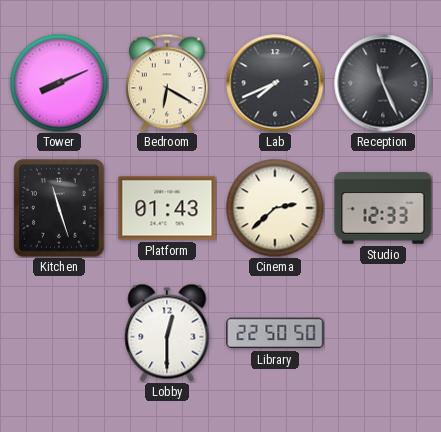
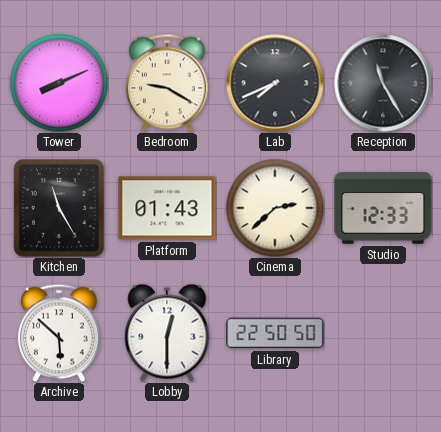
Bedroom: 6:20 -> 9:20 (167, 83)
Reception: 11:26 -> 11:25 (383, 83)
Kitchen: 11:27 -> 11:25 (59, 208)
Archive: none -> 5:52 (59, 333)
